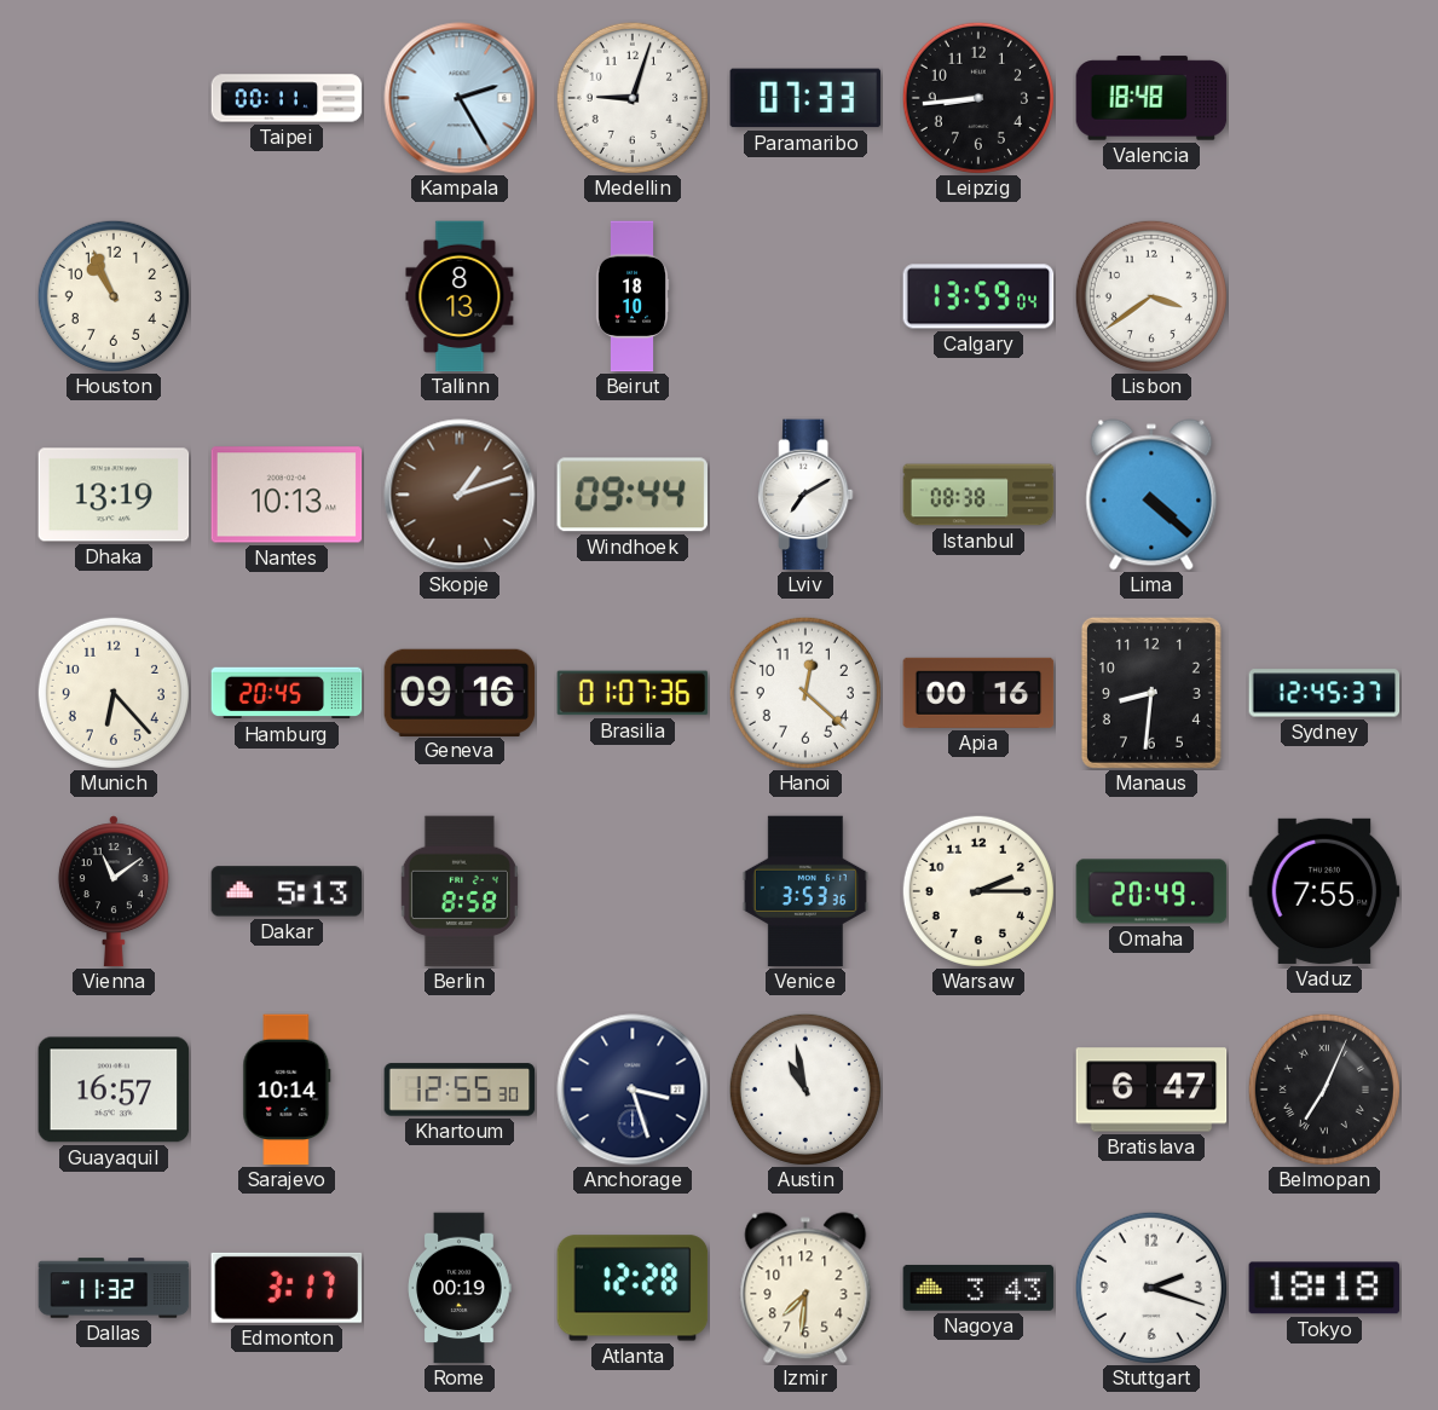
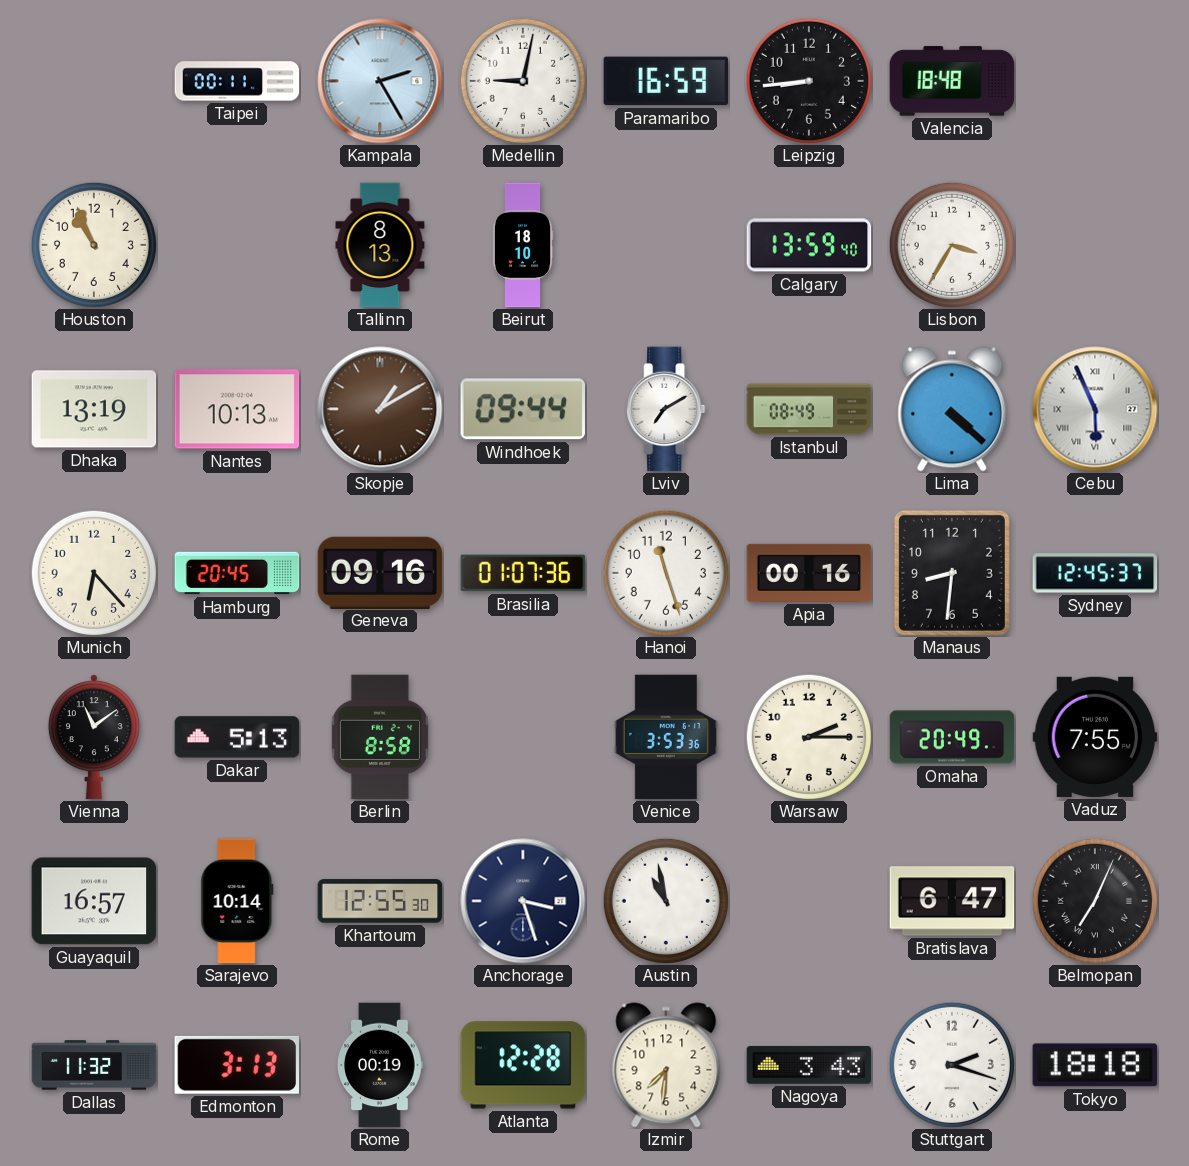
Medellin: 9:03 -> 9:02 (523, 81)
Paramaribo: 07:33 -> 16:59 (666, 81)
Calgary: 13:59:04 -> 13:59:40 (809, 245)
Lisbon: 3:39 -> 3:35 (952, 245)
Skopje: 1:12 -> 1:10 (380, 409)
Istanbul: 08:38 -> 08:49 (809, 409)
Cebu: none -> 5:56 (1095, 409)
Hanoi: 12:22 -> 11:27 (666, 573)
Edmonton: 3:17 -> 3:13 (236, 1065)
